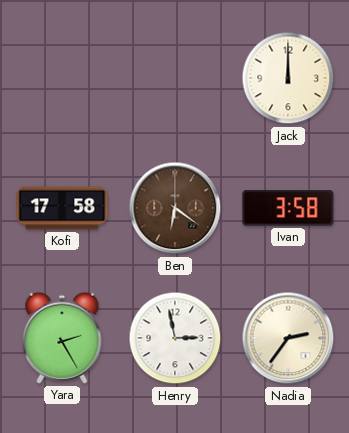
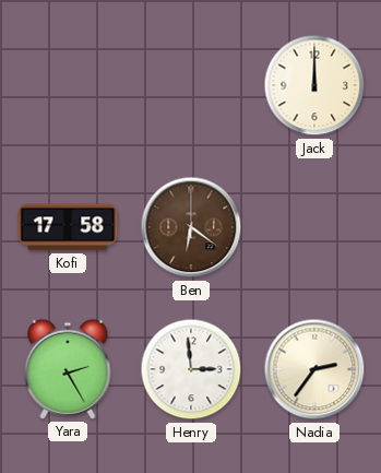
Ivan: 3:58 -> none (288, 208)
Henry: 2:58 -> 2:59 (191, 369)
